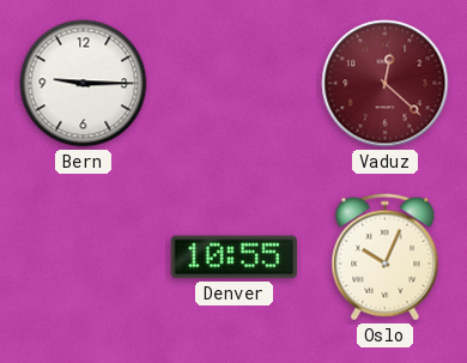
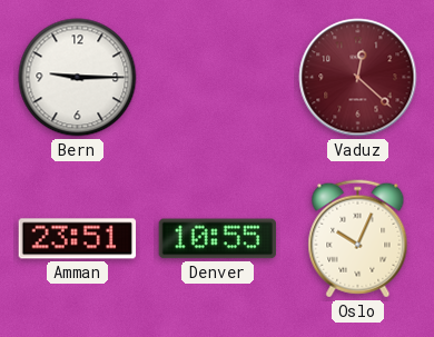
Amman: none -> 23:51 (78, 239)
